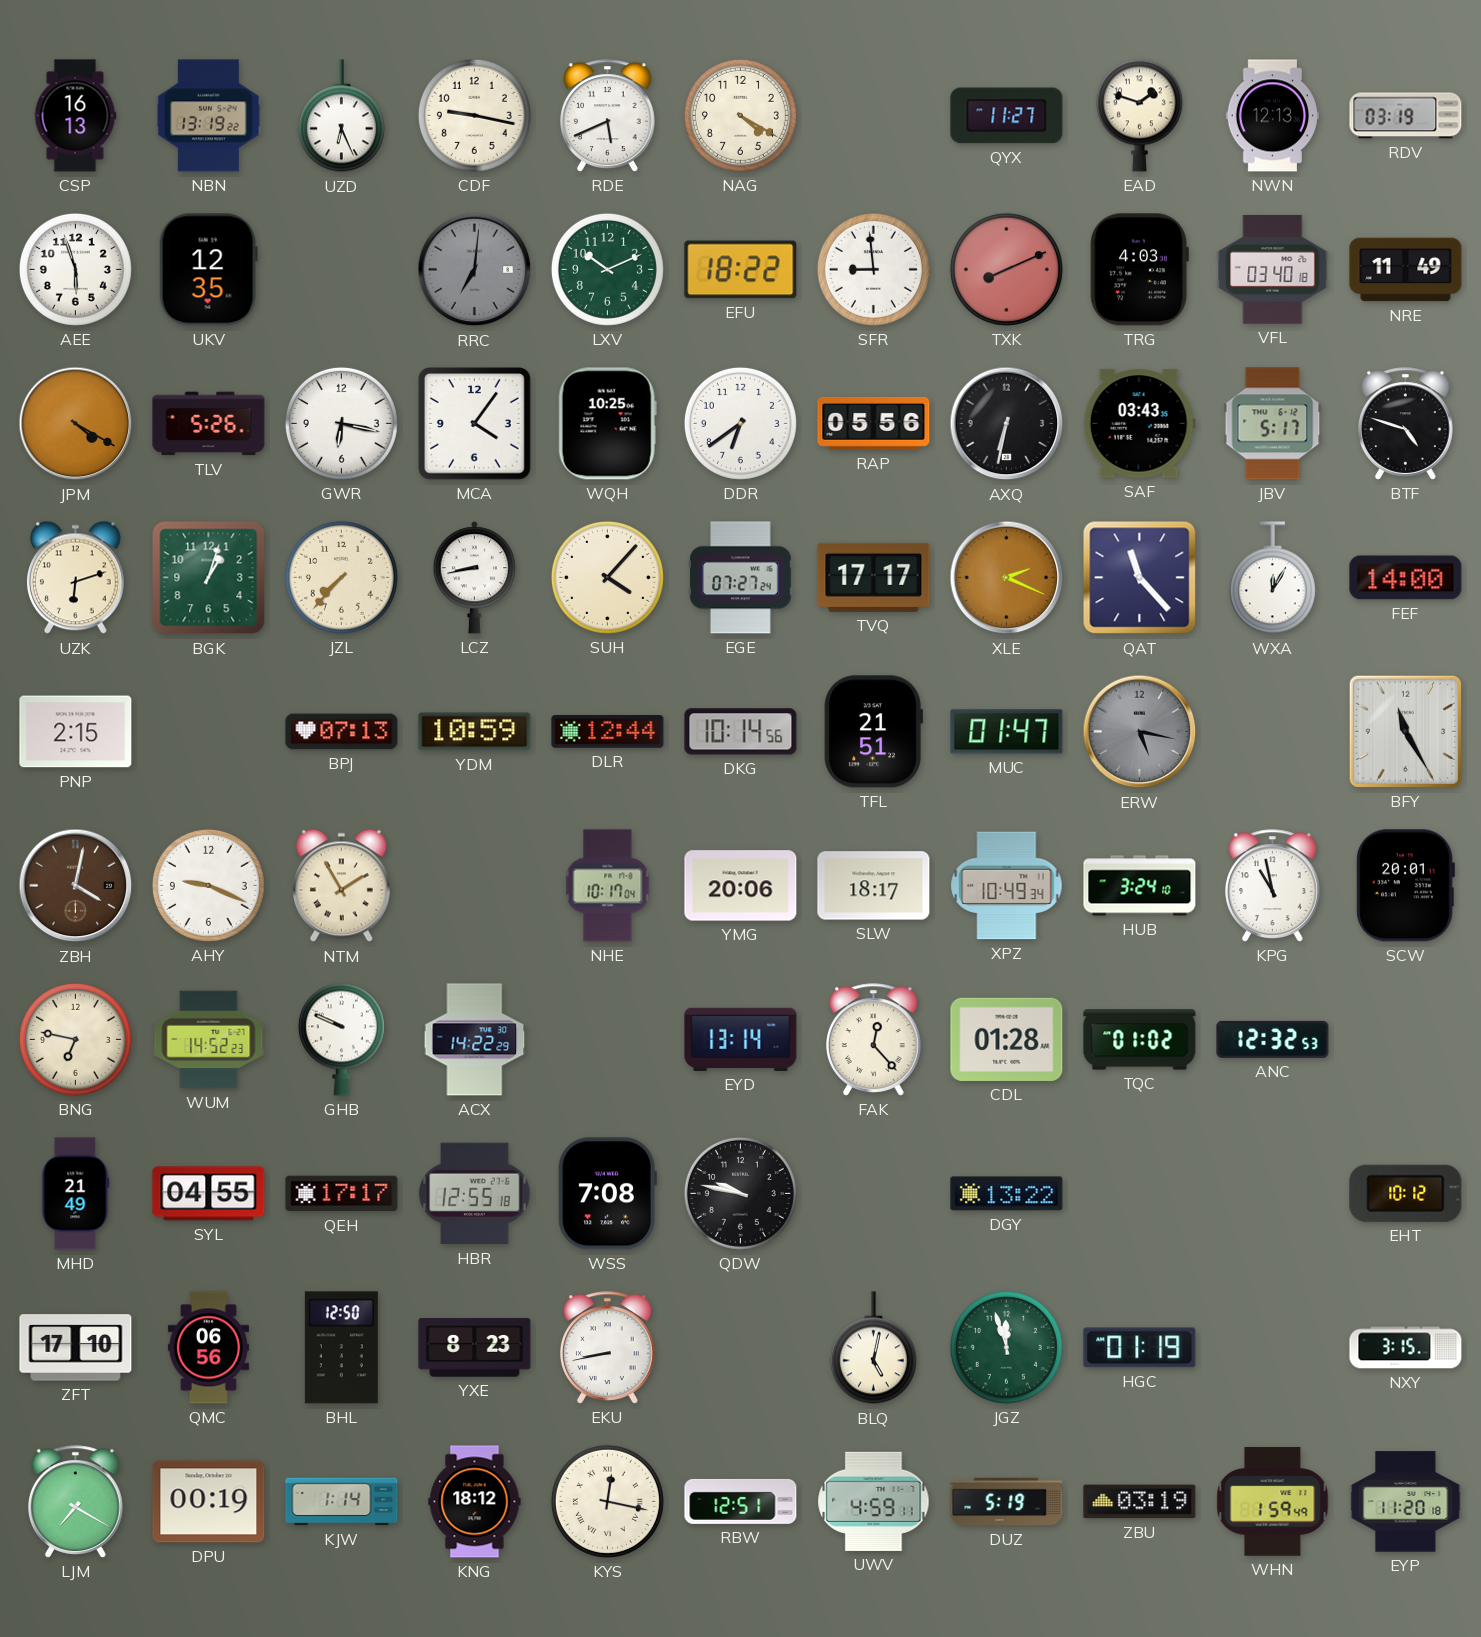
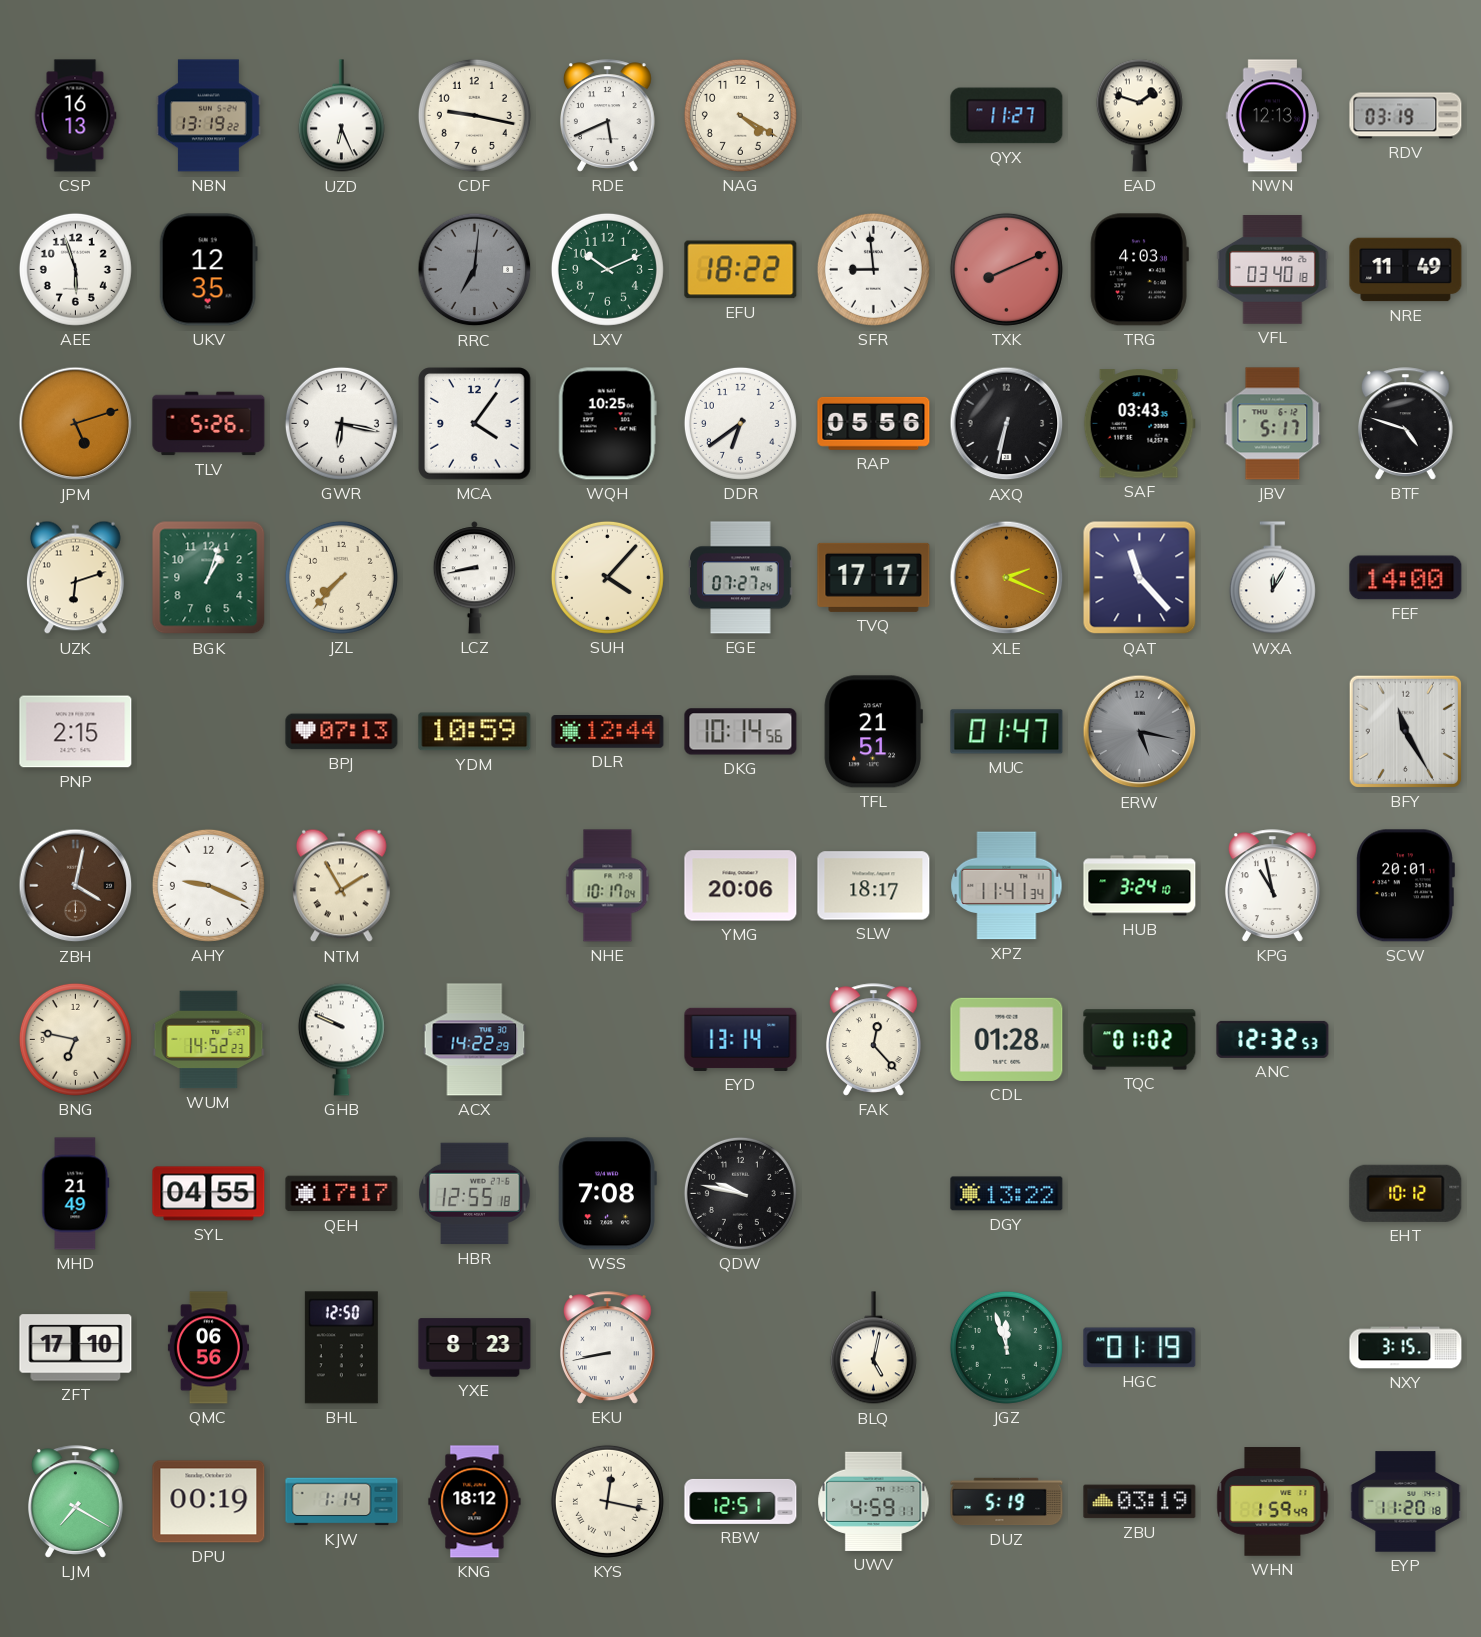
JPM: 4:20 -> 5:12 (76, 424)
XPZ: 10:49 -> 11:41 (1007, 886)
